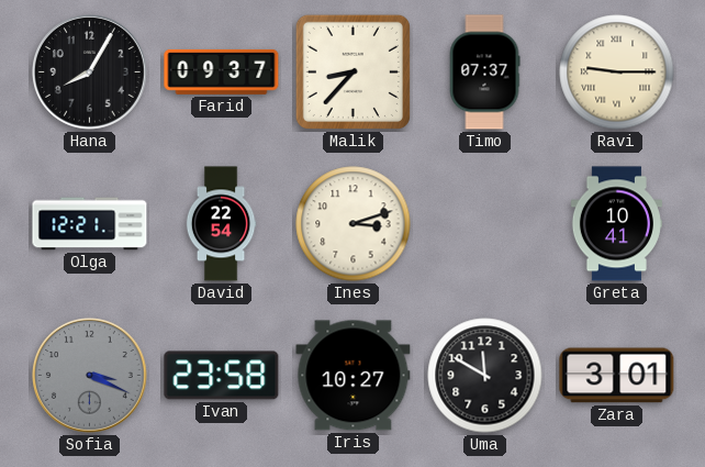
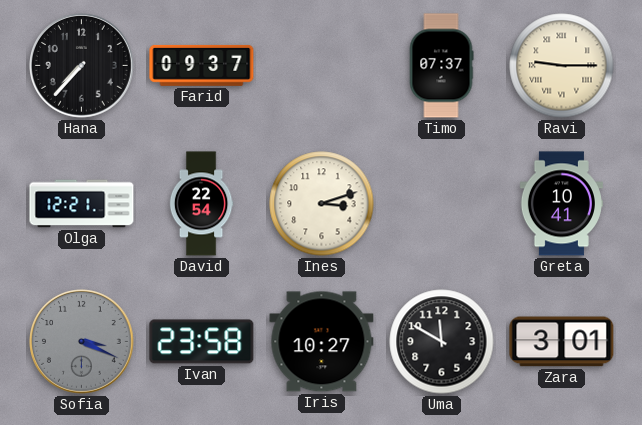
Hana: 8:05 -> 7:37 (82, 66)
Malik: 8:37 -> none (352, 71)
